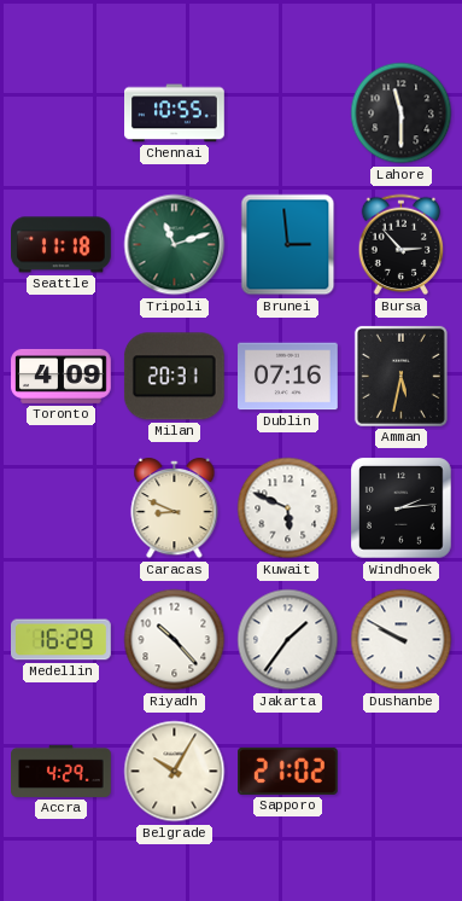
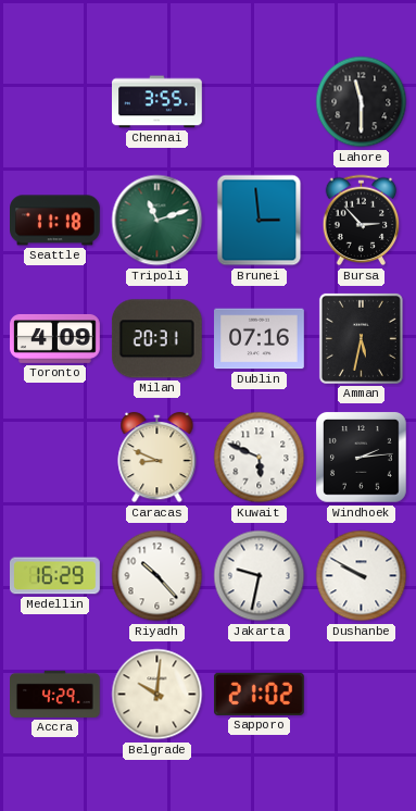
Chennai: 10:55 -> 3:55 (157, 102)
Jakarta: 1:36 -> 9:32 (260, 576)
Belgrade: 10:05 -> 10:01 (157, 695)
